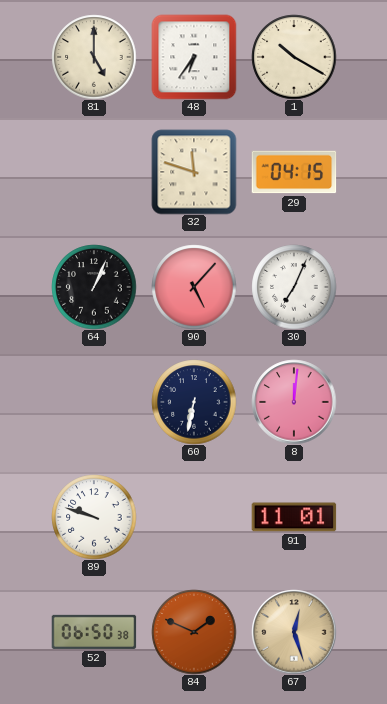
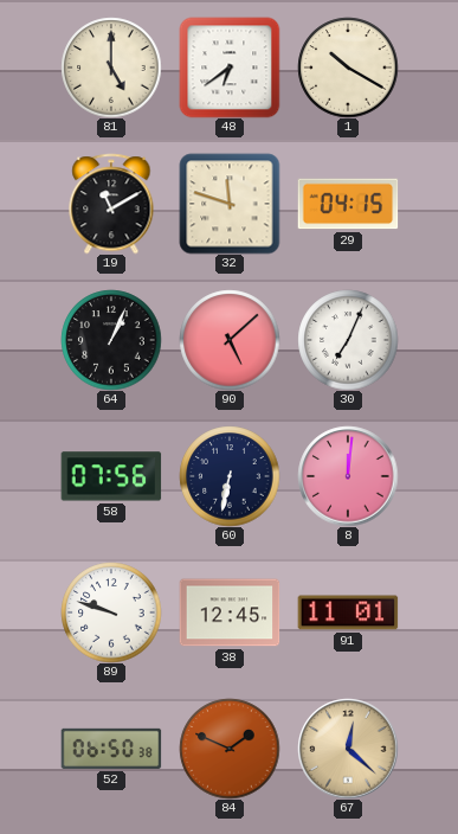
48: 6:36 -> 6:39 (230, 68)
19: none -> 11:10 (111, 204)
90: 5:07 -> 5:08 (230, 340)
58: none -> 07:56 (111, 476)
38: none -> 12:45 (230, 612)
67: 12:27 -> 12:22 (348, 749)
